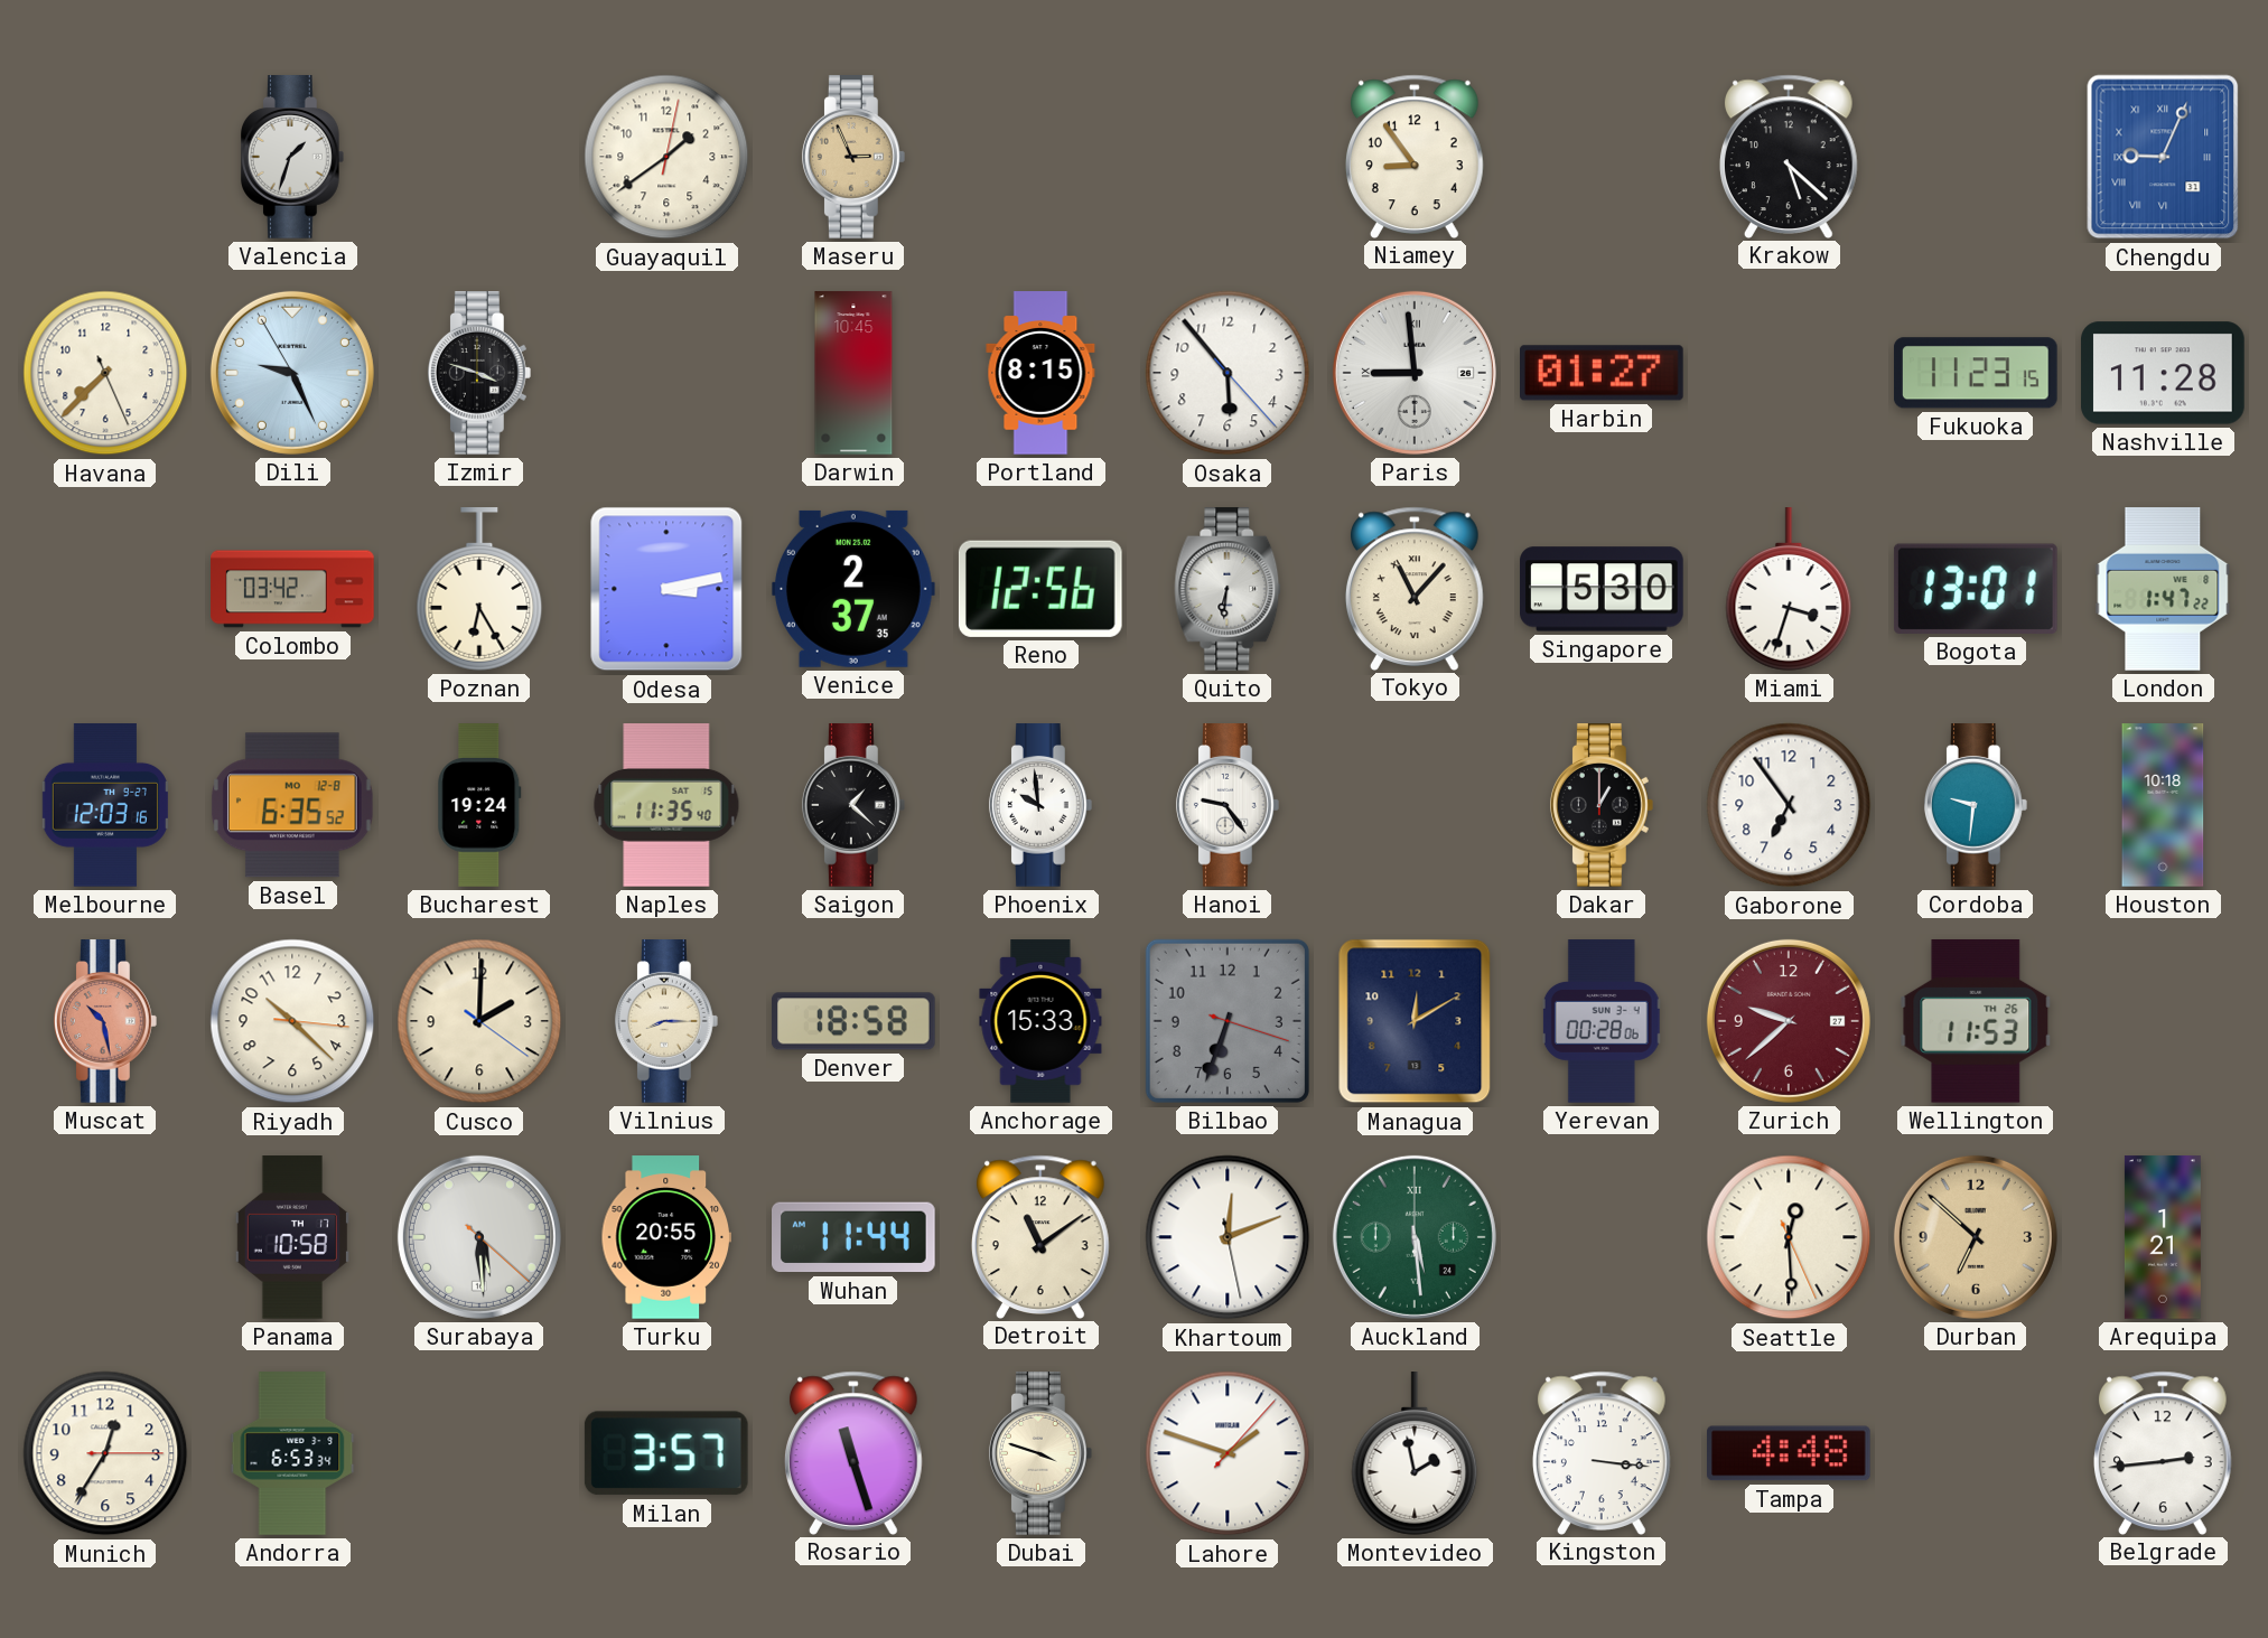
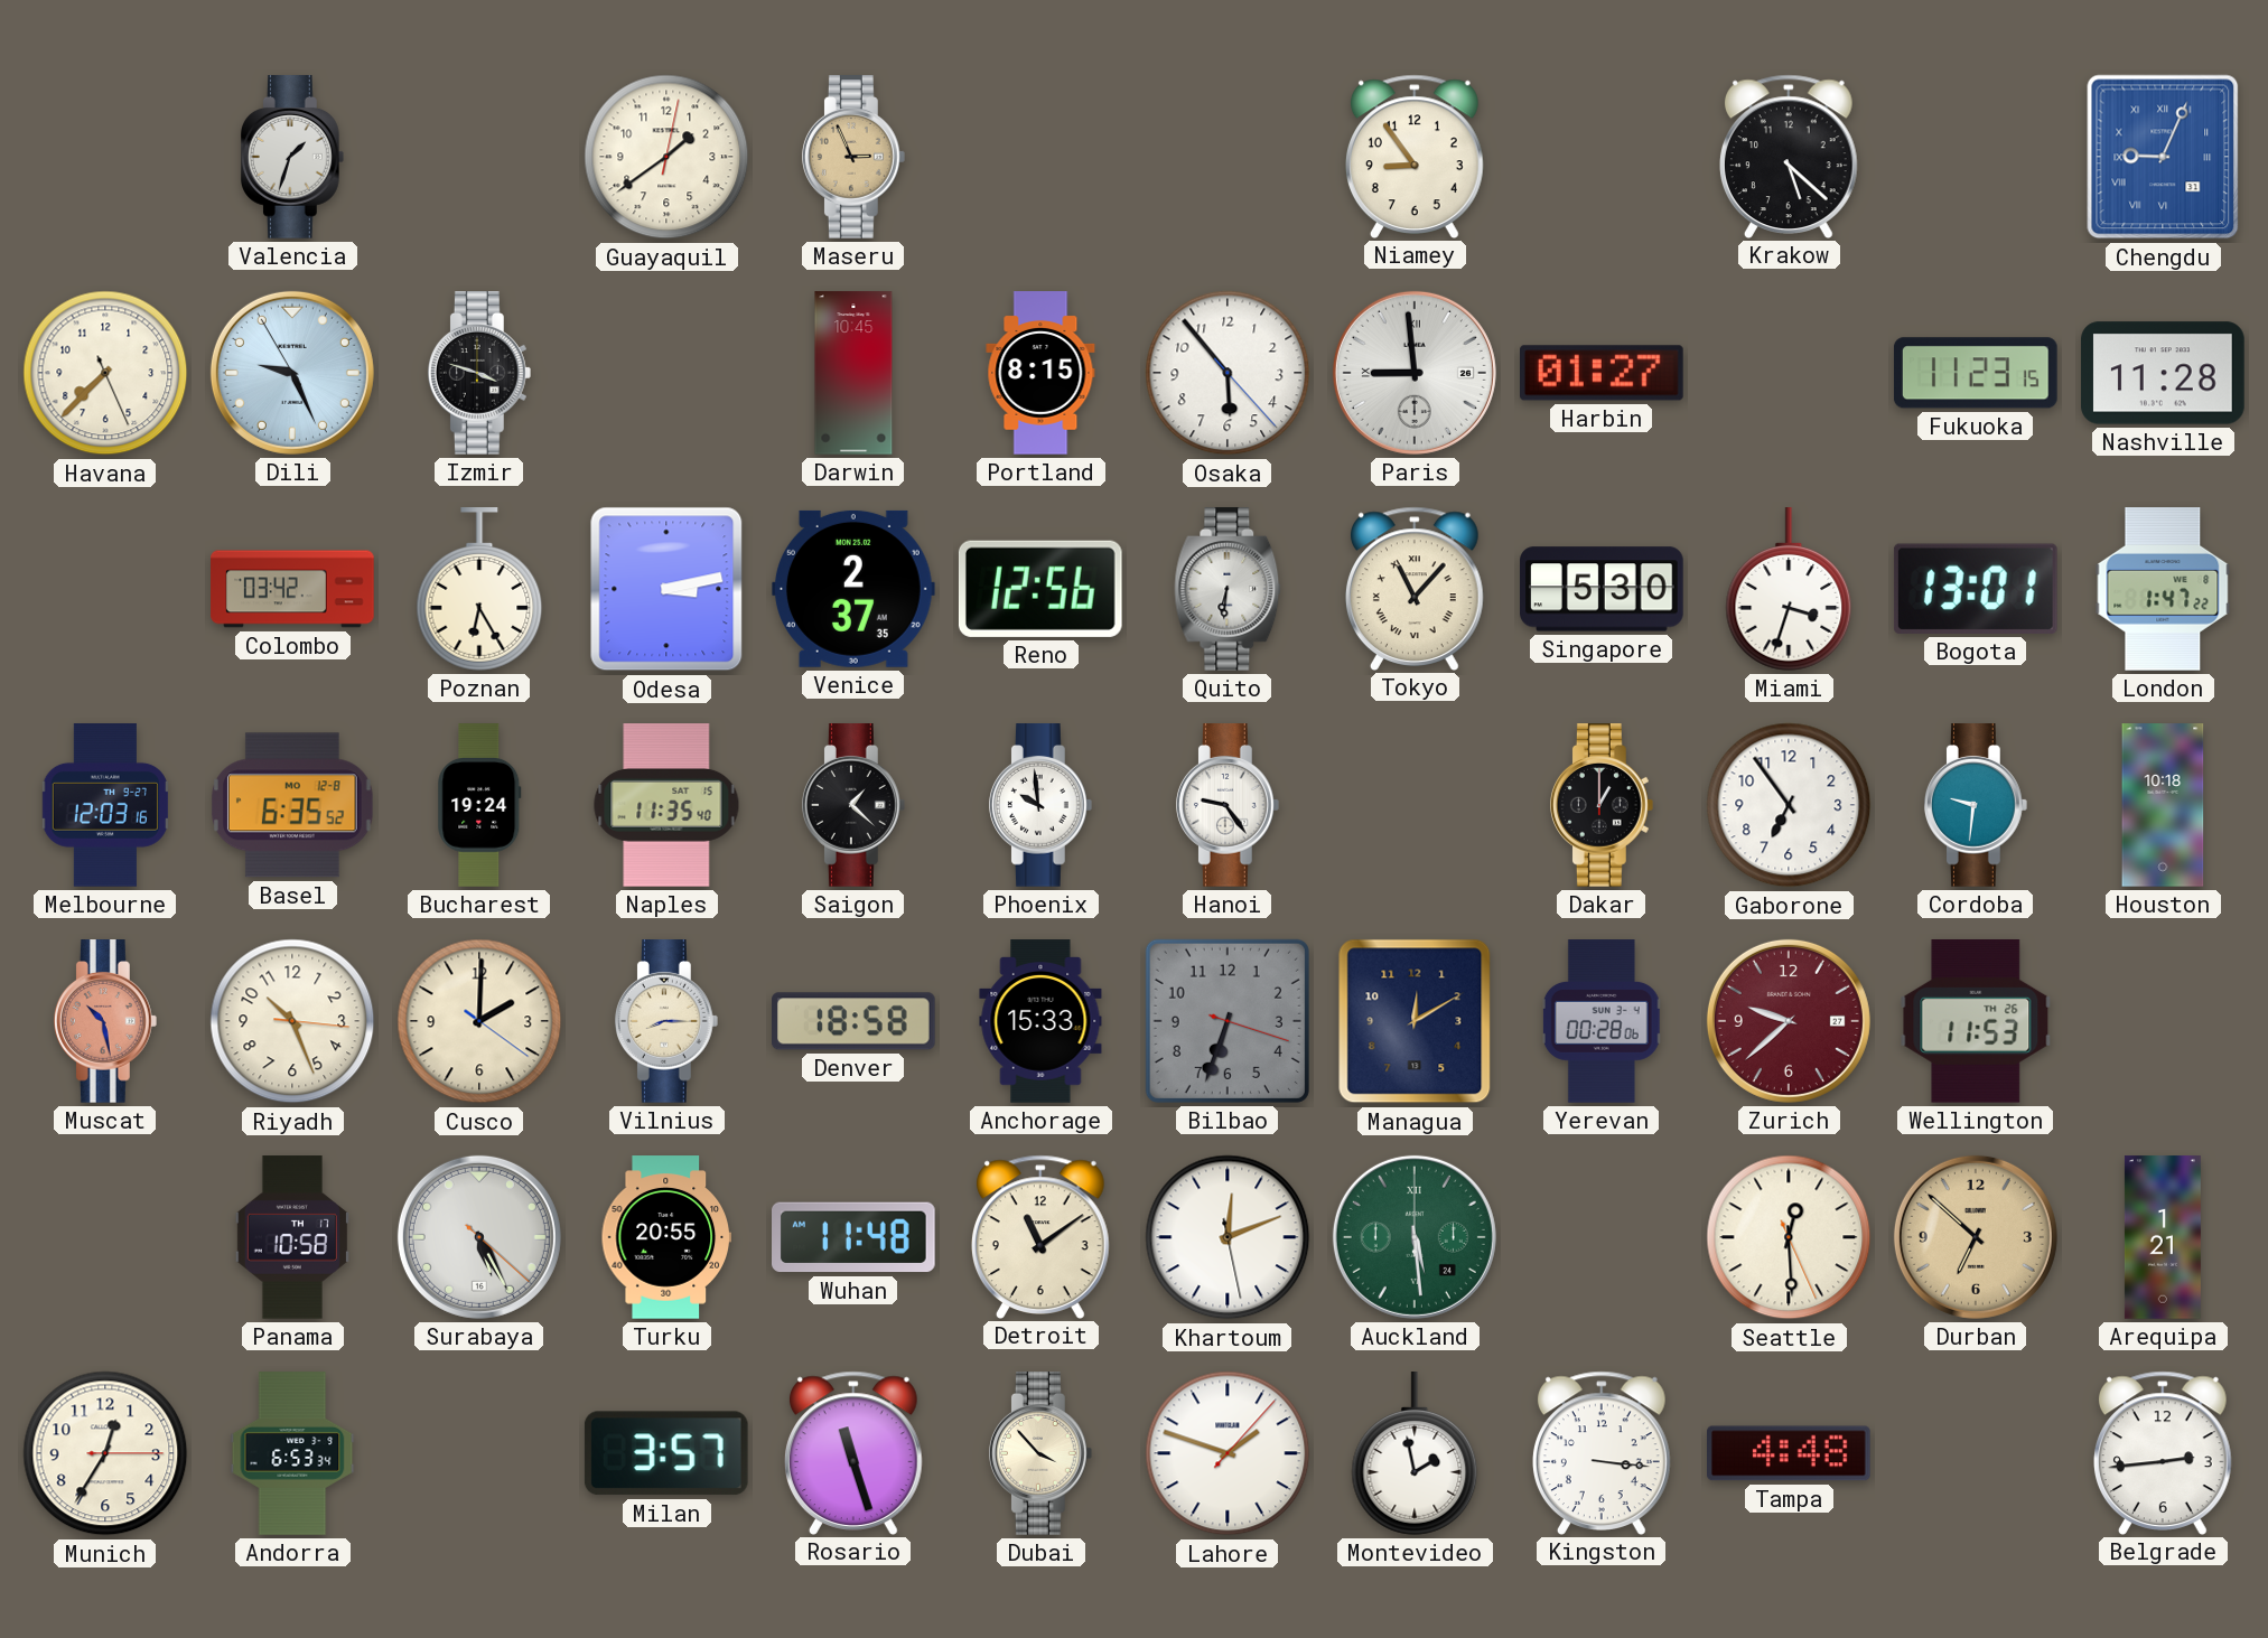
Riyadh: 10:22 -> 10:26 (292, 1021)
Surabaya: 5:29 -> 5:25 (479, 1237)
Wuhan: 11:44 -> 11:48 (855, 1237)
Dubai: 3:48 -> 3:53 (1040, 1453)
